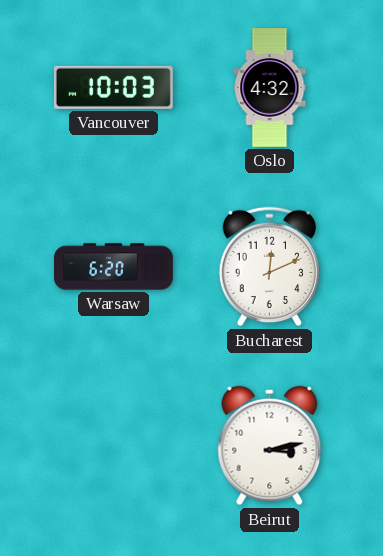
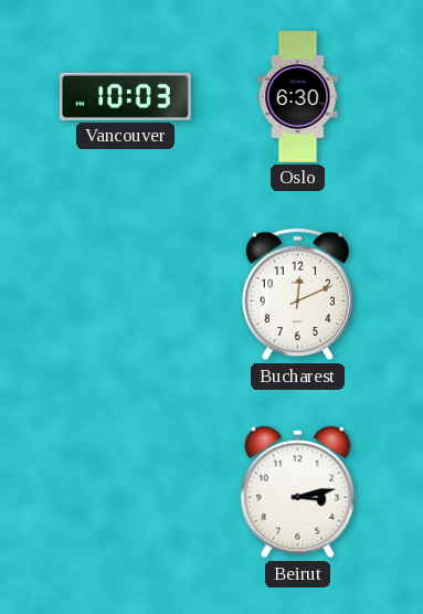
Oslo: 4:32 -> 6:30 (298, 97)
Warsaw: 6:20 -> none (114, 267)
